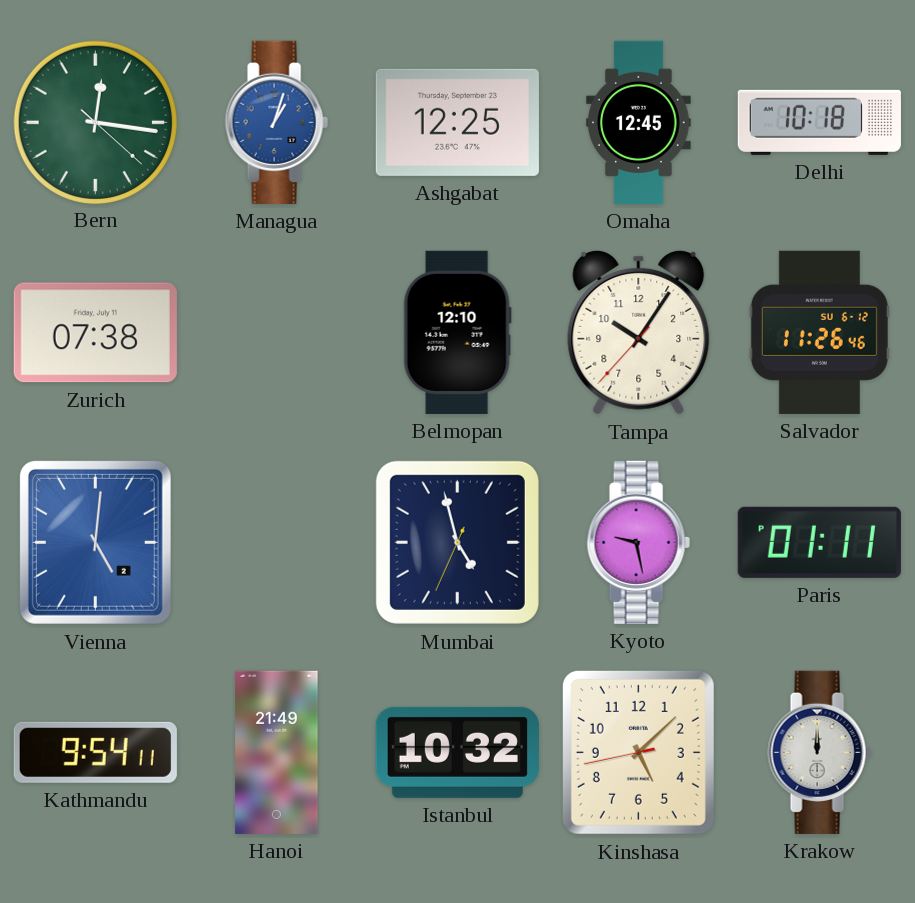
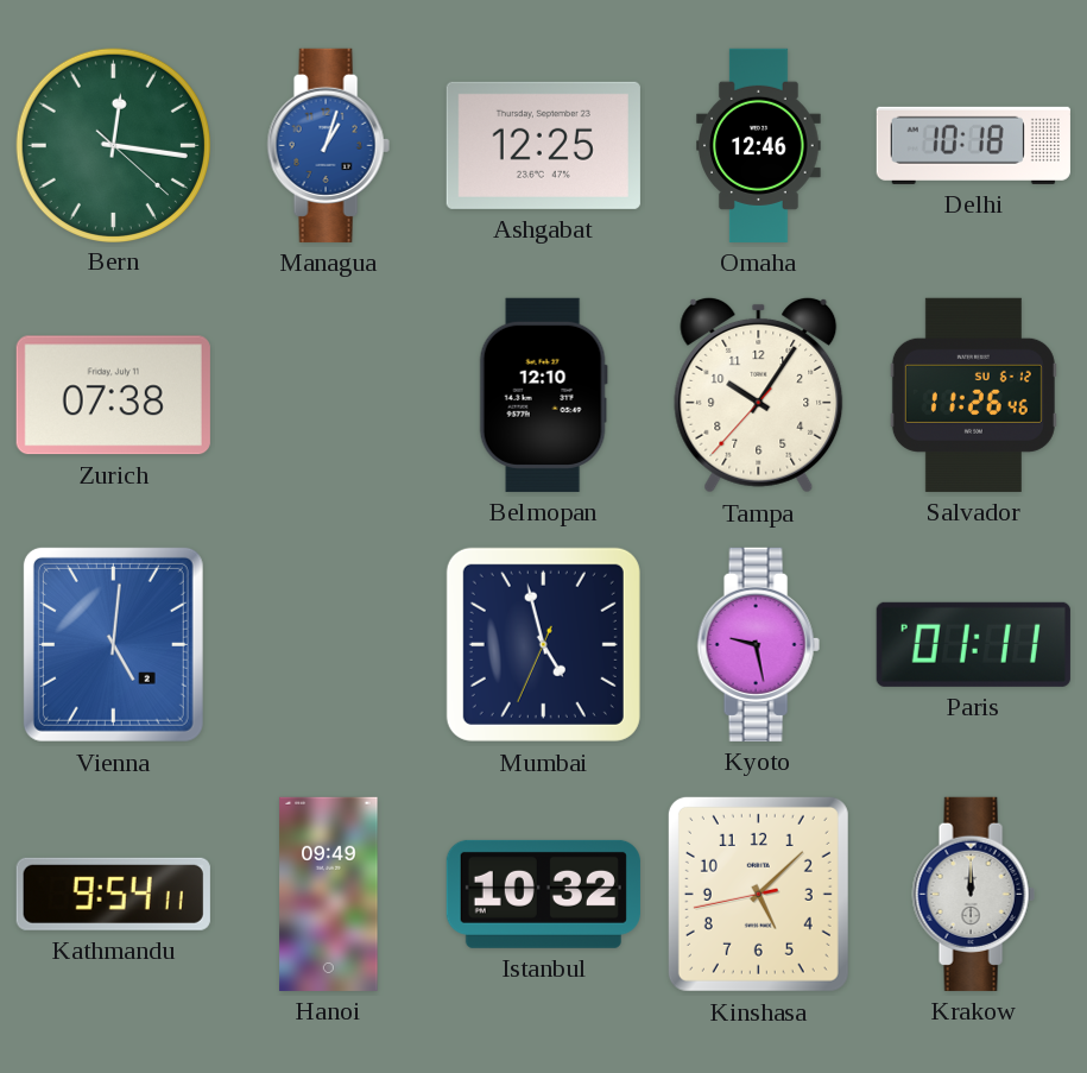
Omaha: 12:45 -> 12:46 (759, 145)
Hanoi: 21:49 -> 09:49 (329, 894)
